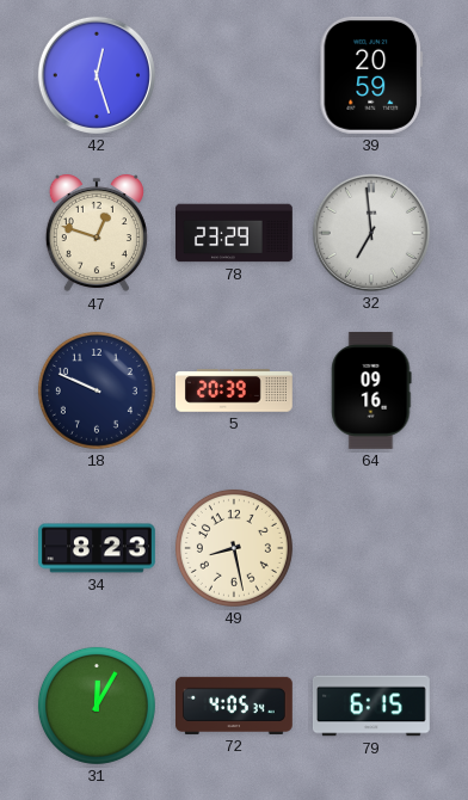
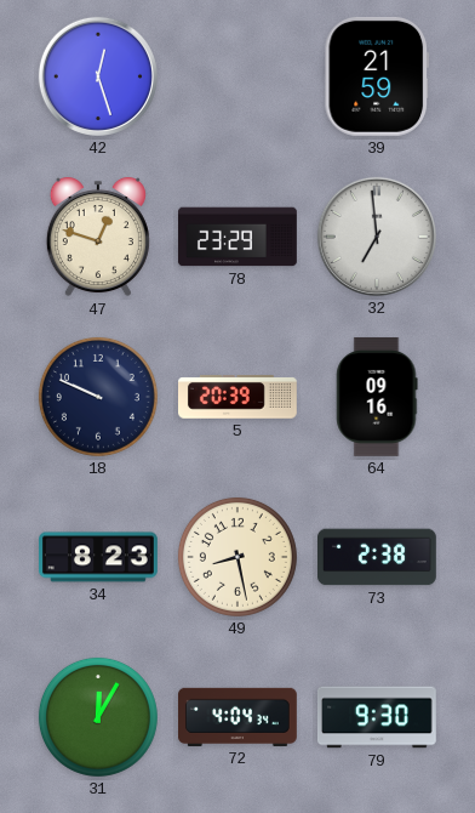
39: 20:59 -> 21:59 (376, 76)
73: none -> 2:38 (378, 557)
72: 4:05 -> 4:04 (239, 717)
79: 6:15 -> 9:30 (378, 717)
